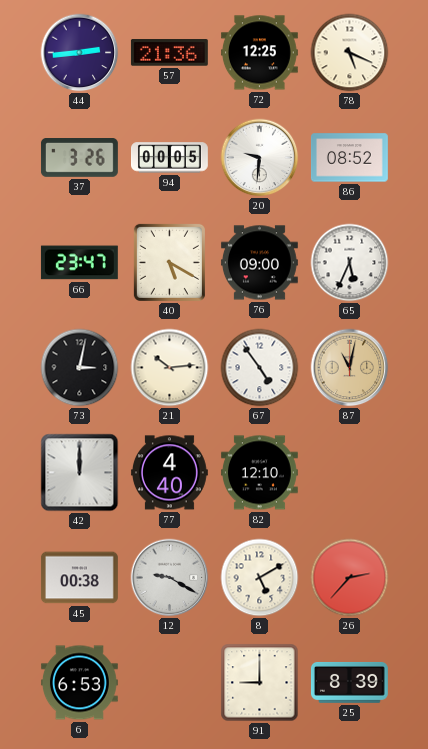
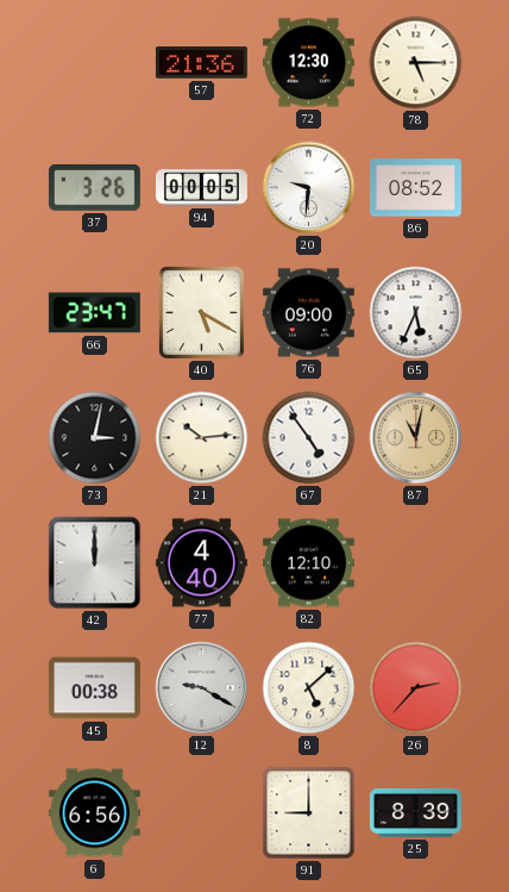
44: 2:44 -> none (80, 53)
72: 12:25 -> 12:30 (308, 63)
78: 5:19 -> 5:15 (416, 63)
8: 5:10 -> 5:08 (309, 688)
6: 6:53 -> 6:56 (94, 813)
